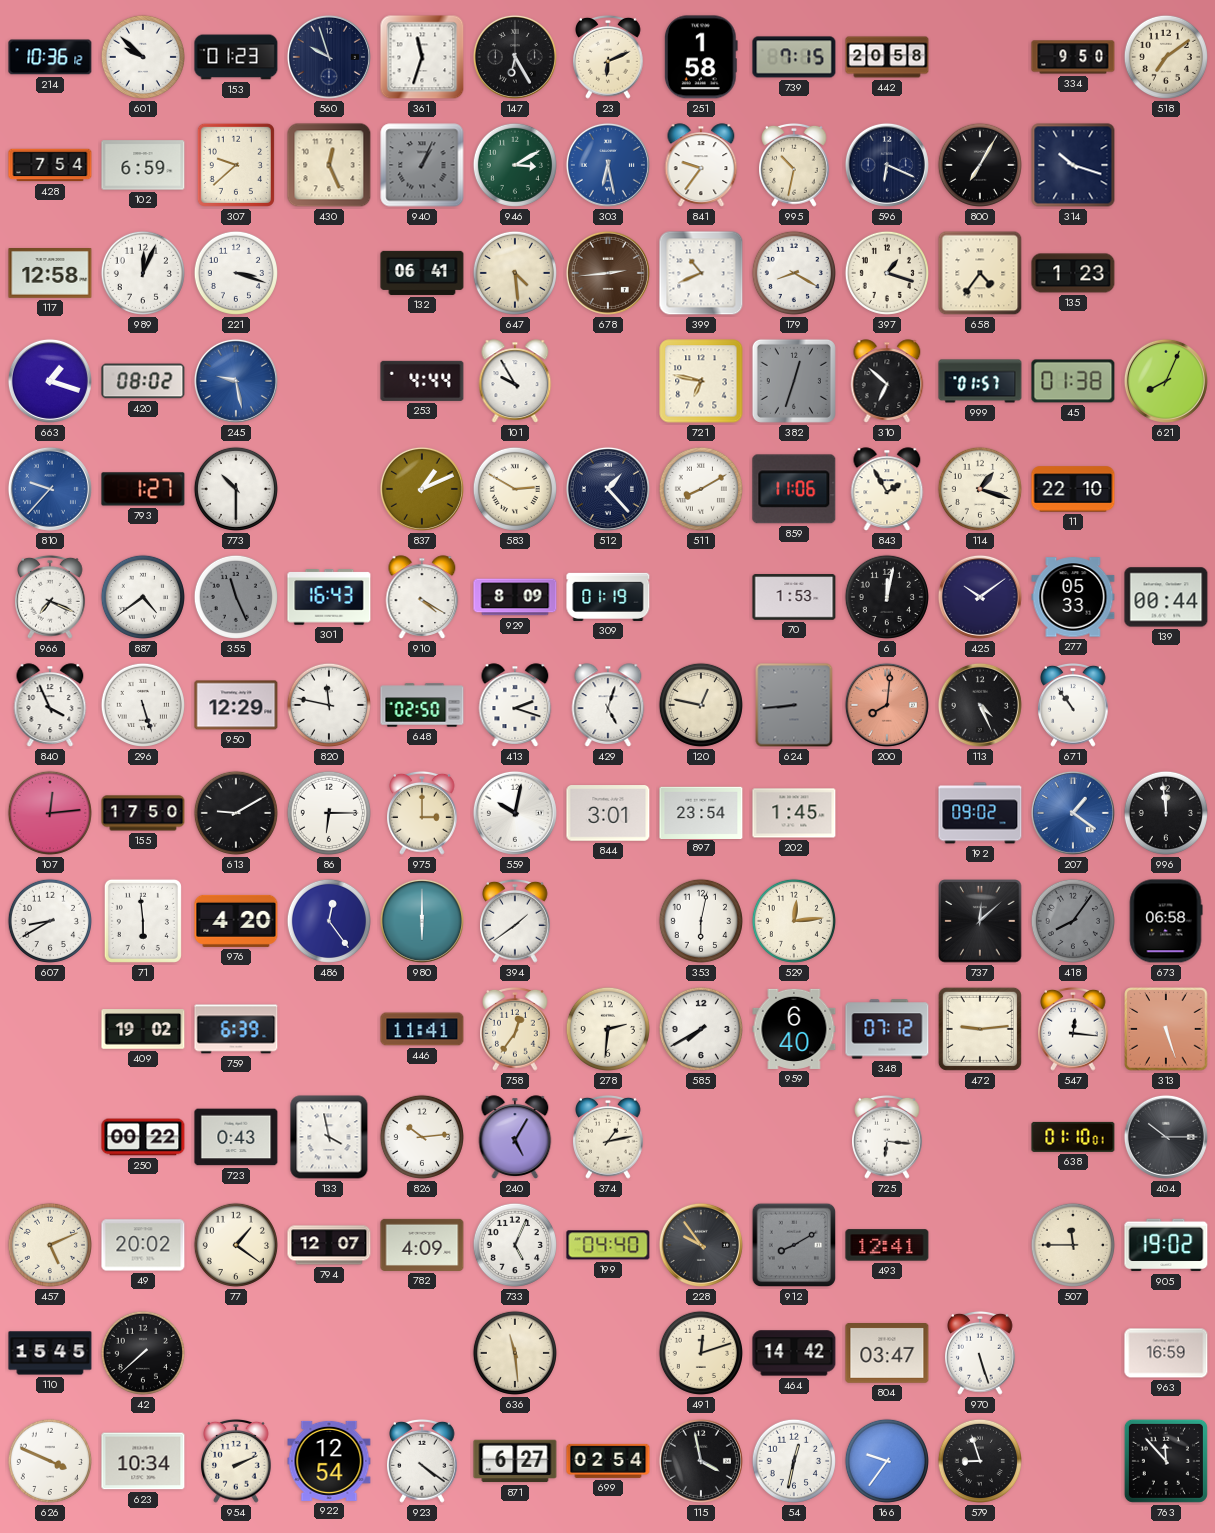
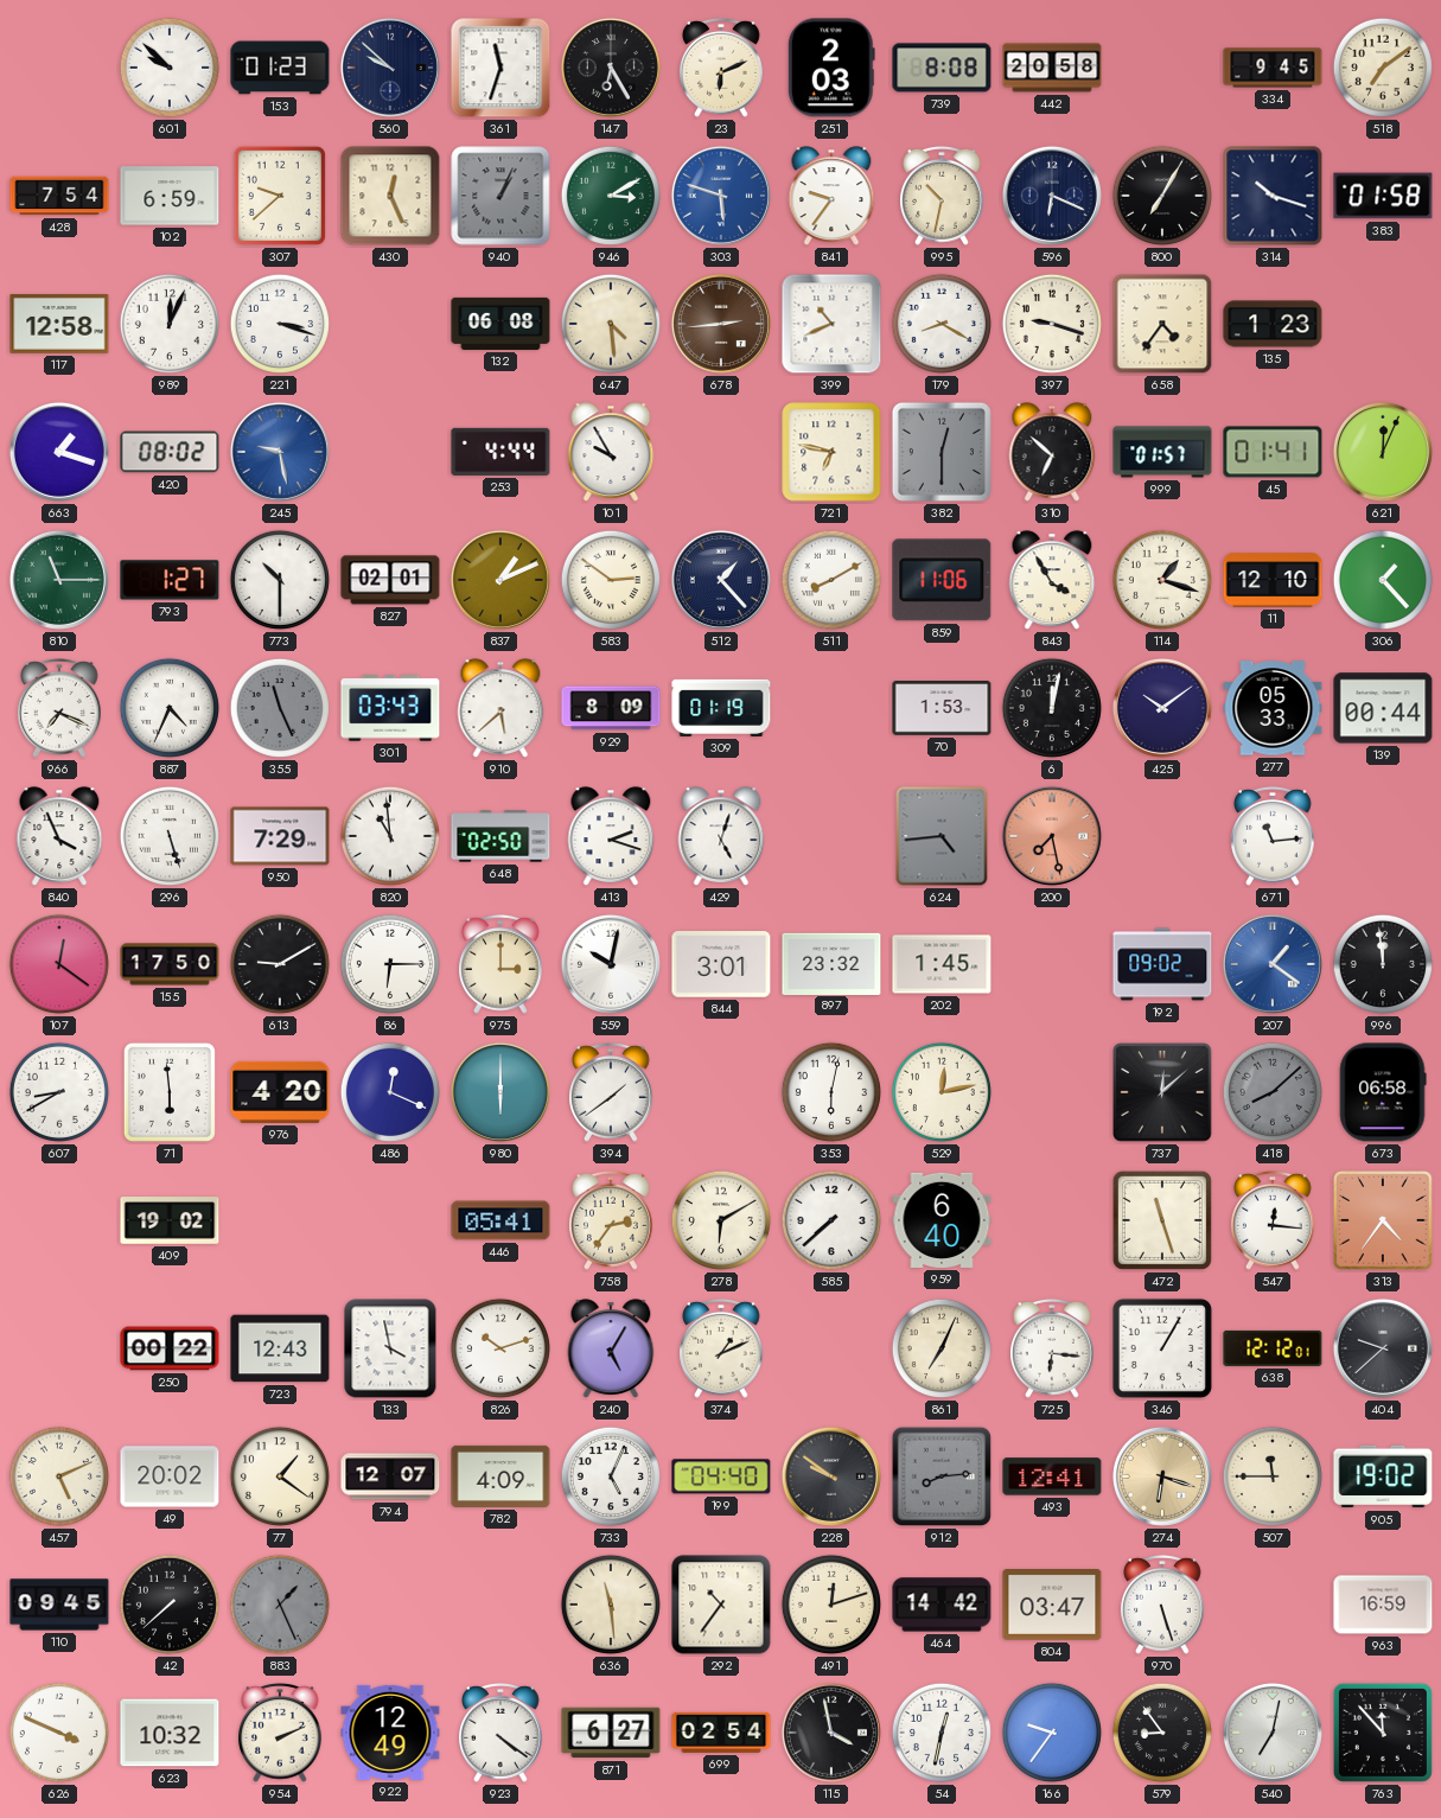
214: 10:36 -> none (50, 57)
560: 9:57 -> 9:52 (390, 68)
251: 1:58 -> 2:03 (831, 68)
739: 7:15 -> 8:08 (942, 68)
334: 9:50 -> 9:45 (1273, 68)
303: 6:28 -> 5:48 (721, 196)
383: none -> 01:58 (1383, 196)
132: 06:41 -> 06:08 (500, 324)
397: 1:18 -> 9:18 (1052, 324)
382: 12:33 -> 12:30 (942, 452)
45: 01:38 -> 01:41 (1273, 452)
621: 8:04 -> 12:04 (1383, 452)
810: 9:37 -> 11:15 (59, 580)
810 dial: blue -> green (59, 580)
827: none -> 02:01 (390, 580)
583: 2:50 -> 2:51 (611, 580)
843: 1:55 -> 3:55 (1052, 580)
11: 22:10 -> 12:10 (1273, 580)
306: none -> 1:23 (1383, 580)
887: 4:39 -> 4:34 (170, 708)
301: 16:43 -> 03:43 (390, 708)
910: 4:20 -> 5:38 (500, 708)
950: 12:29 -> 7:29 (280, 836)
820: 11:47 -> 10:59 (390, 836)
120: 12:47 -> none (701, 705)
624: 8:44 -> 4:44 (942, 836)
200: 8:01 -> 7:28 (1052, 836)
113: 4:26 -> none (980, 705)
671: 10:54 -> 11:14 (1274, 836)
107: 12:14 -> 12:21 (59, 964)
897: 23:54 -> 23:32 (831, 963)
486: 12:24 -> 12:19 (390, 1092)
529: 12:14 -> 12:13 (942, 1092)
418: 8:06 -> 8:08 (1273, 1092)
759: 6:39 -> none (236, 1029)
446: 11:41 -> 05:41 (500, 1220)
758: 12:36 -> 2:36 (612, 1220)
278: 2:31 -> 6:10 (721, 1220)
585: 7:40 -> 7:38 (831, 1220)
348: 07:12 -> none (887, 1029)
472: 9:14 -> 11:27 (1162, 1220)
313: 5:27 -> 4:36 (1383, 1220)
723: 0:43 -> 12:43 (280, 1348)
826: 10:14 -> 10:12 (500, 1348)
374: 1:13 -> 1:11 (722, 1348)
861: none -> 7:04 (942, 1348)
346: none -> 1:05 (1162, 1348)
638: 01:10 -> 12:12 (1273, 1348)
404: 10:15 -> 9:38 (1383, 1348)
228: 9:54 -> 9:51 (831, 1476)
912: 8:10 -> 8:14 (942, 1476)
274: none -> 6:18 (1162, 1476)
110: 15:45 -> 09:45 (59, 1605)
883: none -> 1:26 (280, 1605)
292: none -> 10:36 (721, 1605)
623: 10:34 -> 10:32 (170, 1733)
922: 12:54 -> 12:49 (390, 1733)
579: 8:57 -> 8:54 (1162, 1733)
540: none -> 7:02 (1273, 1733)
